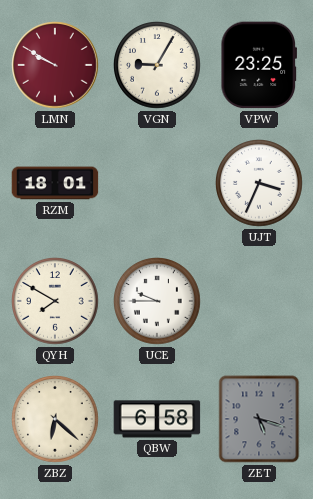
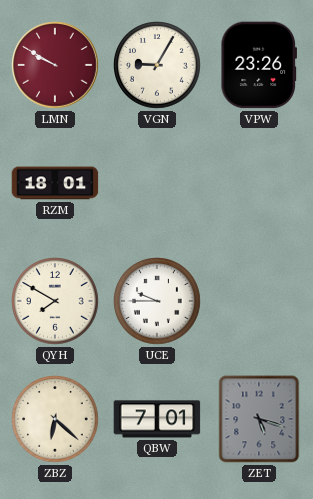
VPW: 23:25 -> 23:26 (258, 65)
UJT: 3:34 -> none (260, 184)
QBW: 6:58 -> 7:01 (157, 419)
